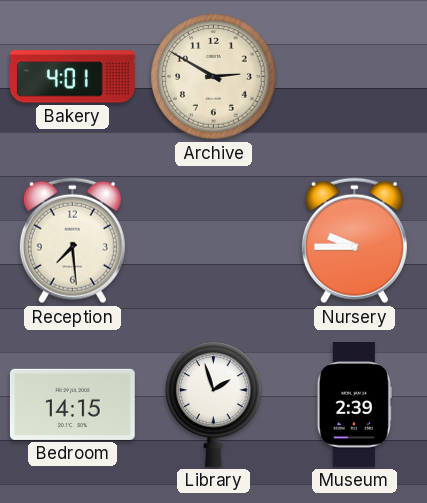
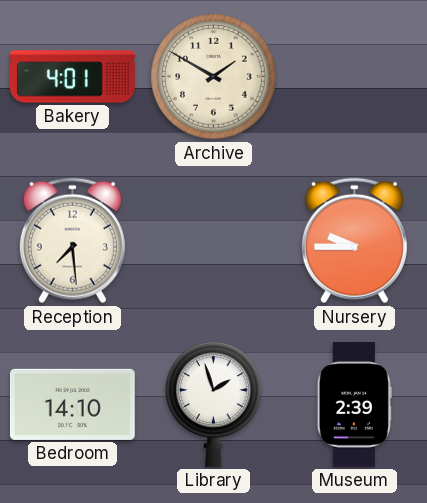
Archive: 2:50 -> 1:50 (214, 77)
Bedroom: 14:15 -> 14:10 (72, 404)
